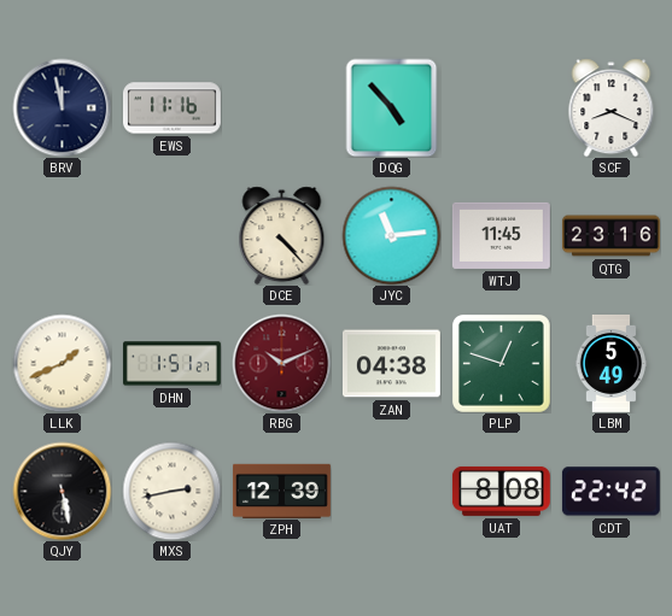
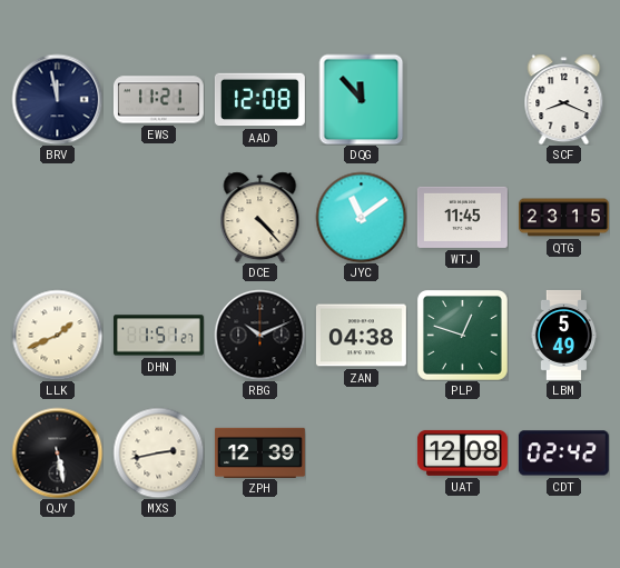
EWS: 11:16 -> 11:21 (158, 100)
AAD: none -> 12:08 (259, 100)
DQG: 4:53 -> 11:53 (362, 99)
JYC: 11:14 -> 11:09 (361, 217)
QTG: 23:16 -> 23:15 (563, 218)
RBG dial: burgundy -> black (259, 335)
UAT: 8:08 -> 12:08 (462, 452)
CDT: 22:42 -> 02:42 (563, 454)
